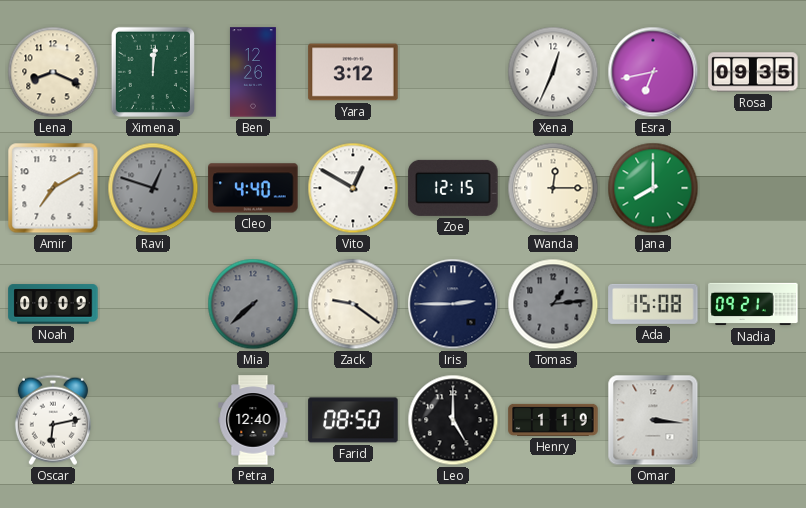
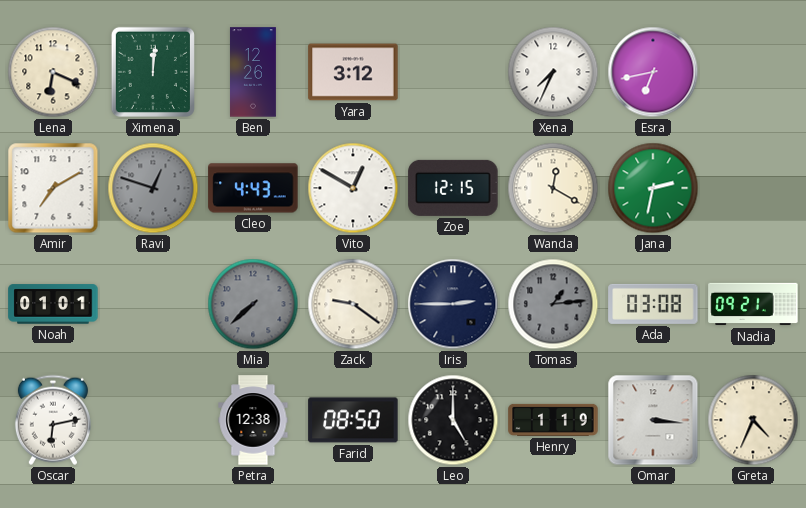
Lena: 8:19 -> 6:19 (53, 72)
Xena: 12:34 -> 7:34 (553, 72)
Rosa: 09:35 -> none (753, 72)
Cleo: 4:40 -> 4:43 (253, 188)
Wanda: 12:15 -> 12:20 (553, 188)
Jana: 8:00 -> 2:32 (653, 188)
Noah: 00:09 -> 01:01 (53, 304)
Ada: 15:08 -> 03:08 (653, 304)
Petra: 12:40 -> 12:38 (253, 420)
Greta: none -> 4:34 (753, 420)
